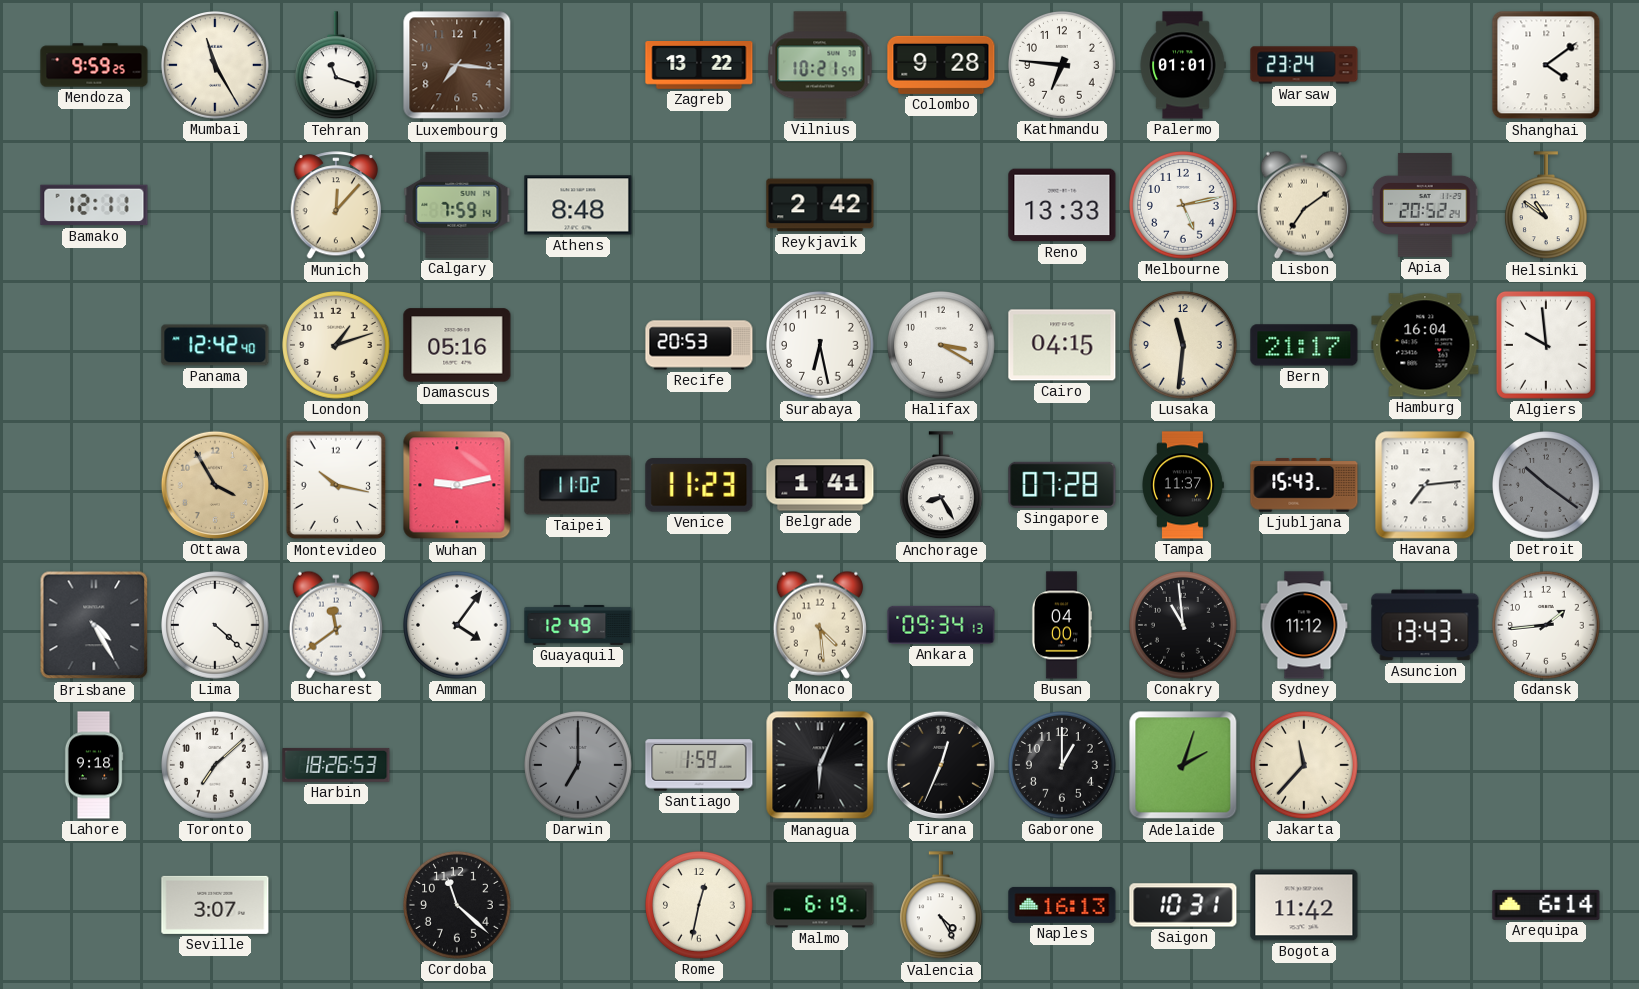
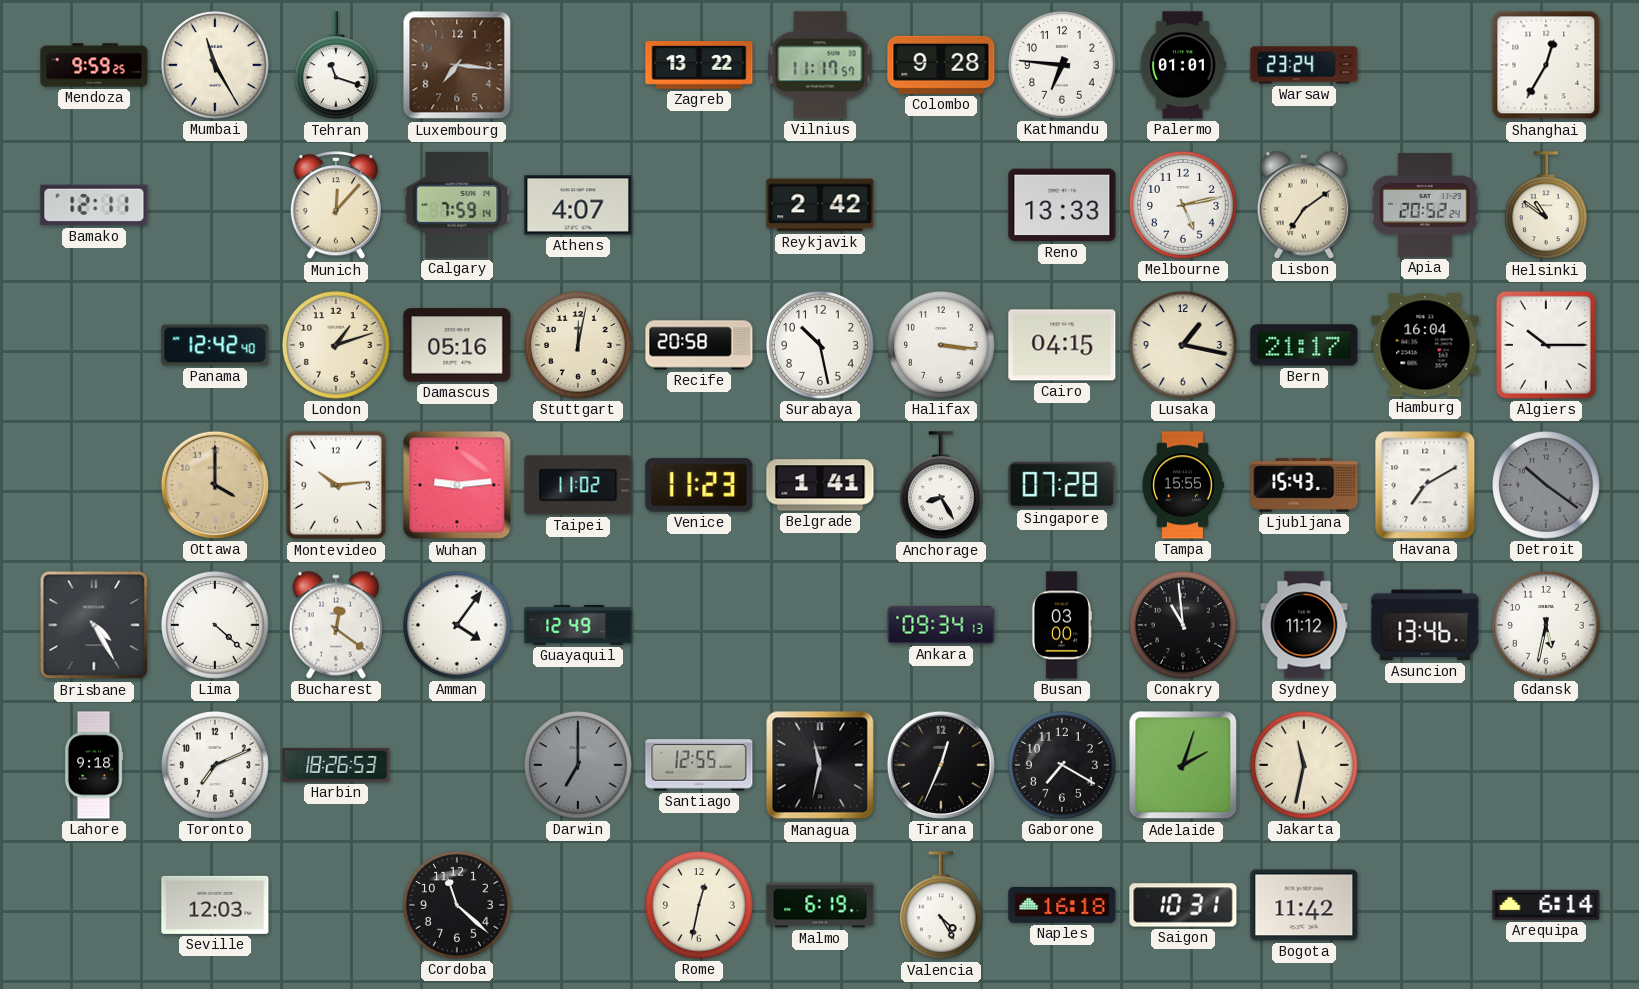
Vilnius: 10:21 -> 11:17 (820, 65)
Shanghai: 4:09 -> 12:35 (1546, 65)
Athens: 8:48 -> 4:07 (578, 205)
Stuttgart: none -> 12:02 (579, 346)
Recife: 20:53 -> 20:58 (699, 345)
Surabaya: 6:28 -> 10:28 (821, 346)
Halifax: 3:20 -> 3:16 (942, 346)
Lusaka: 11:31 -> 1:17 (1184, 346)
Algiers: 9:59 -> 10:15 (1546, 345)
Ottawa: 3:55 -> 4:00 (215, 485)
Montevideo: 10:17 -> 10:14 (336, 485)
Wuhan: 9:13 -> 9:14 (457, 485)
Tampa: 11:37 -> 15:55 (1183, 485)
Havana: 7:14 -> 7:10 (1425, 485)
Bucharest: 11:39 -> 12:21 (336, 625)
Monaco: 4:29 -> none (820, 625)
Busan: 04:00 -> 03:00 (1061, 625)
Asuncion: 13:43 -> 13:46 (1425, 625)
Gdansk: 1:44 -> 5:32 (1547, 626)
Toronto: 7:08 -> 7:11 (216, 766)
Santiago: 1:59 -> 12:55 (699, 765)
Managua: 6:04 -> 11:32 (820, 765)
Gaborone: 1:00 -> 7:20 (1063, 766)
Jakarta: 11:37 -> 11:32 (1305, 766)
Seville: 3:07 -> 12:03 (215, 905)
Naples: 16:13 -> 16:18 (1062, 905)
